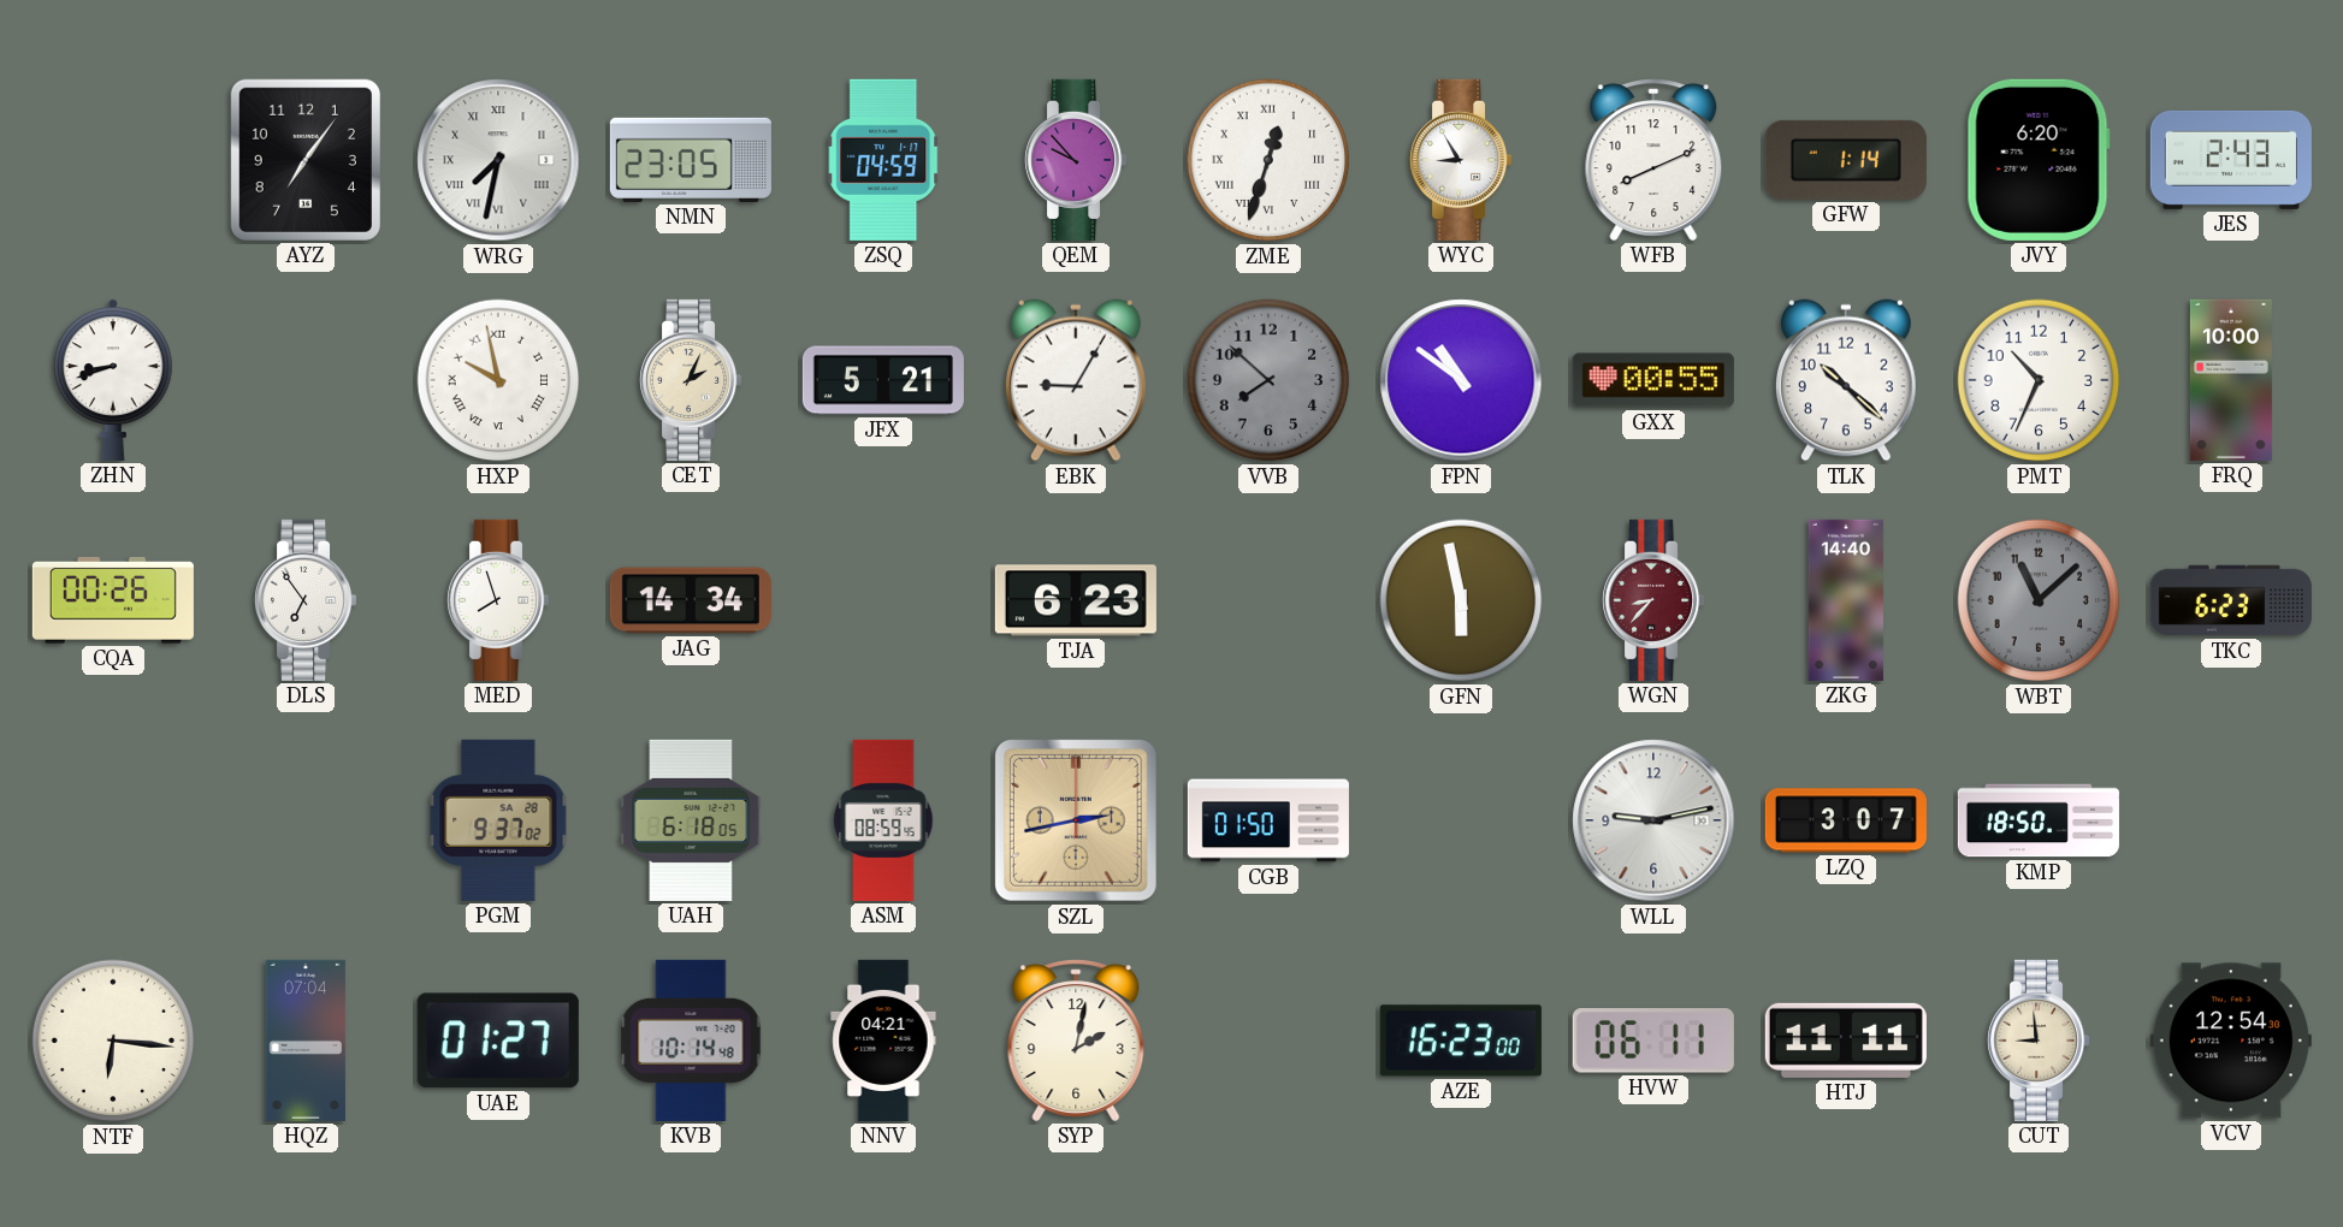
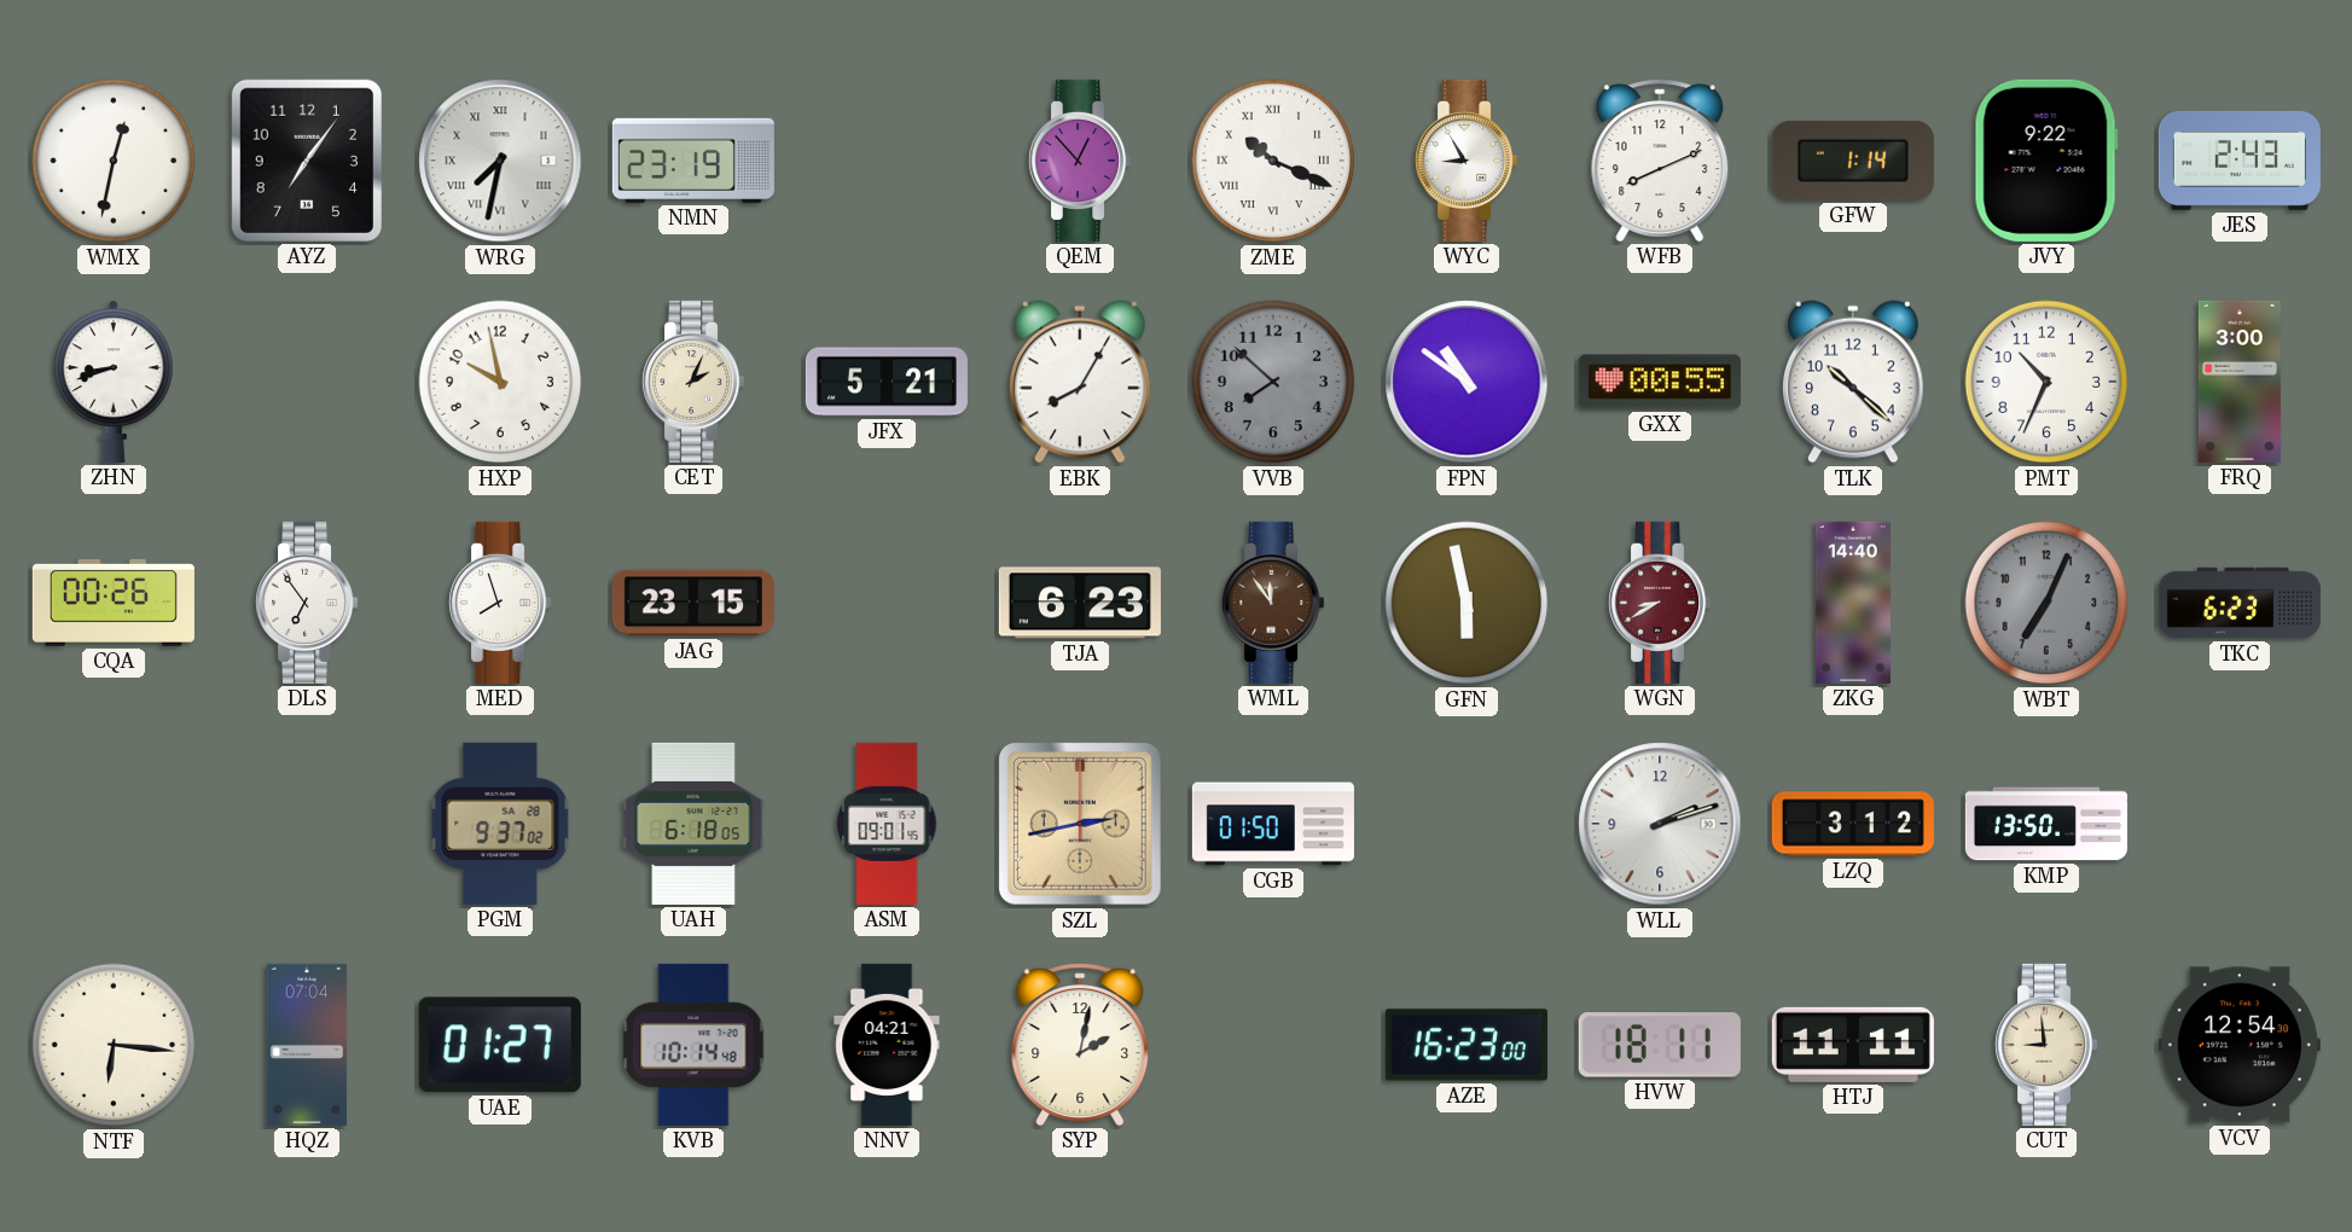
WMX: none -> 12:32 (114, 161)
NMN: 23:05 -> 23:19 (693, 161)
ZSQ: 04:59 -> none (883, 160)
QEM: 9:53 -> 12:53 (1081, 161)
ZME: 12:33 -> 10:19 (1273, 161)
JVY: 6:20 -> 9:22 (2046, 161)
HXP numerals: Roman -> Arabic (500, 382)
EBK: 9:05 -> 8:05 (1080, 382)
FRQ: 10:00 -> 3:00 (2240, 382)
JAG: 14:34 -> 23:15 (693, 603)
WML: none -> 11:54 (1274, 603)
WGN: 8:37 -> 8:40 (1661, 603)
WBT: 11:08 -> 7:04 (2046, 603)
ASM: 08:59 -> 09:01 (887, 824)
WLL: 9:13 -> 2:12 (1660, 824)
LZQ: 3:07 -> 3:12 (1853, 824)
KMP: 18:50 -> 13:50 (2046, 824)
HVW: 06:11 -> 18:11 (1660, 1046)
